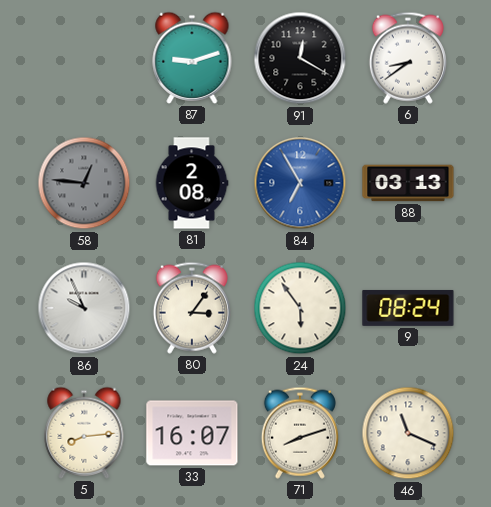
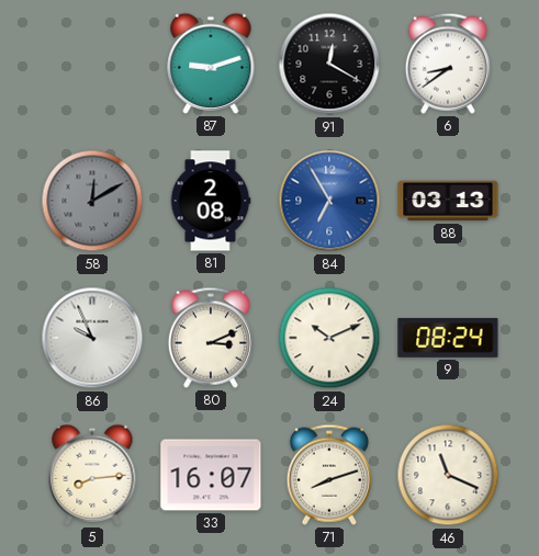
58: 12:46 -> 12:10 (92, 201)
80: 3:06 -> 3:11 (211, 338)
24: 5:54 -> 10:11 (329, 338)
